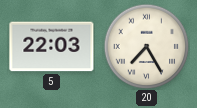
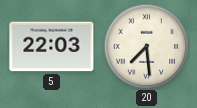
20: 7:25 -> 7:29 (146, 46)
